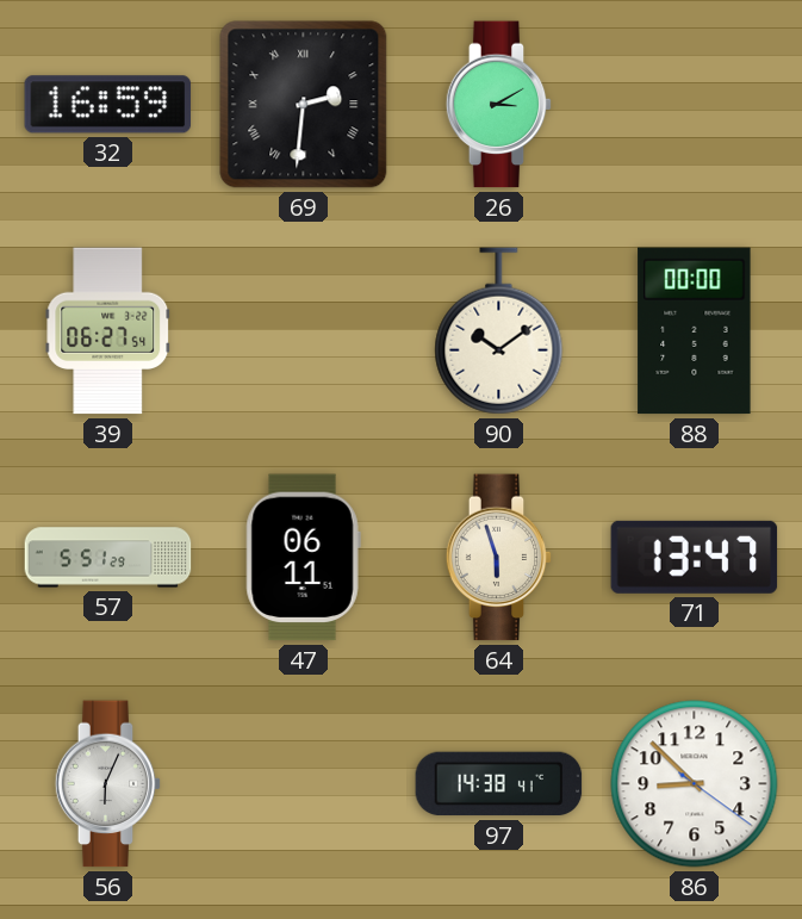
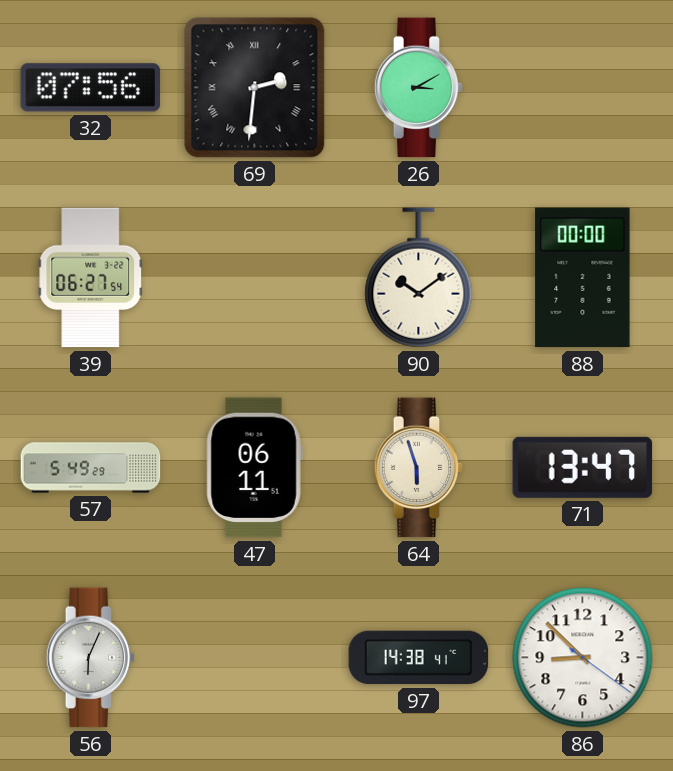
32: 16:59 -> 07:56 (91, 88)
57: 5:51 -> 5:49 (91, 468)
